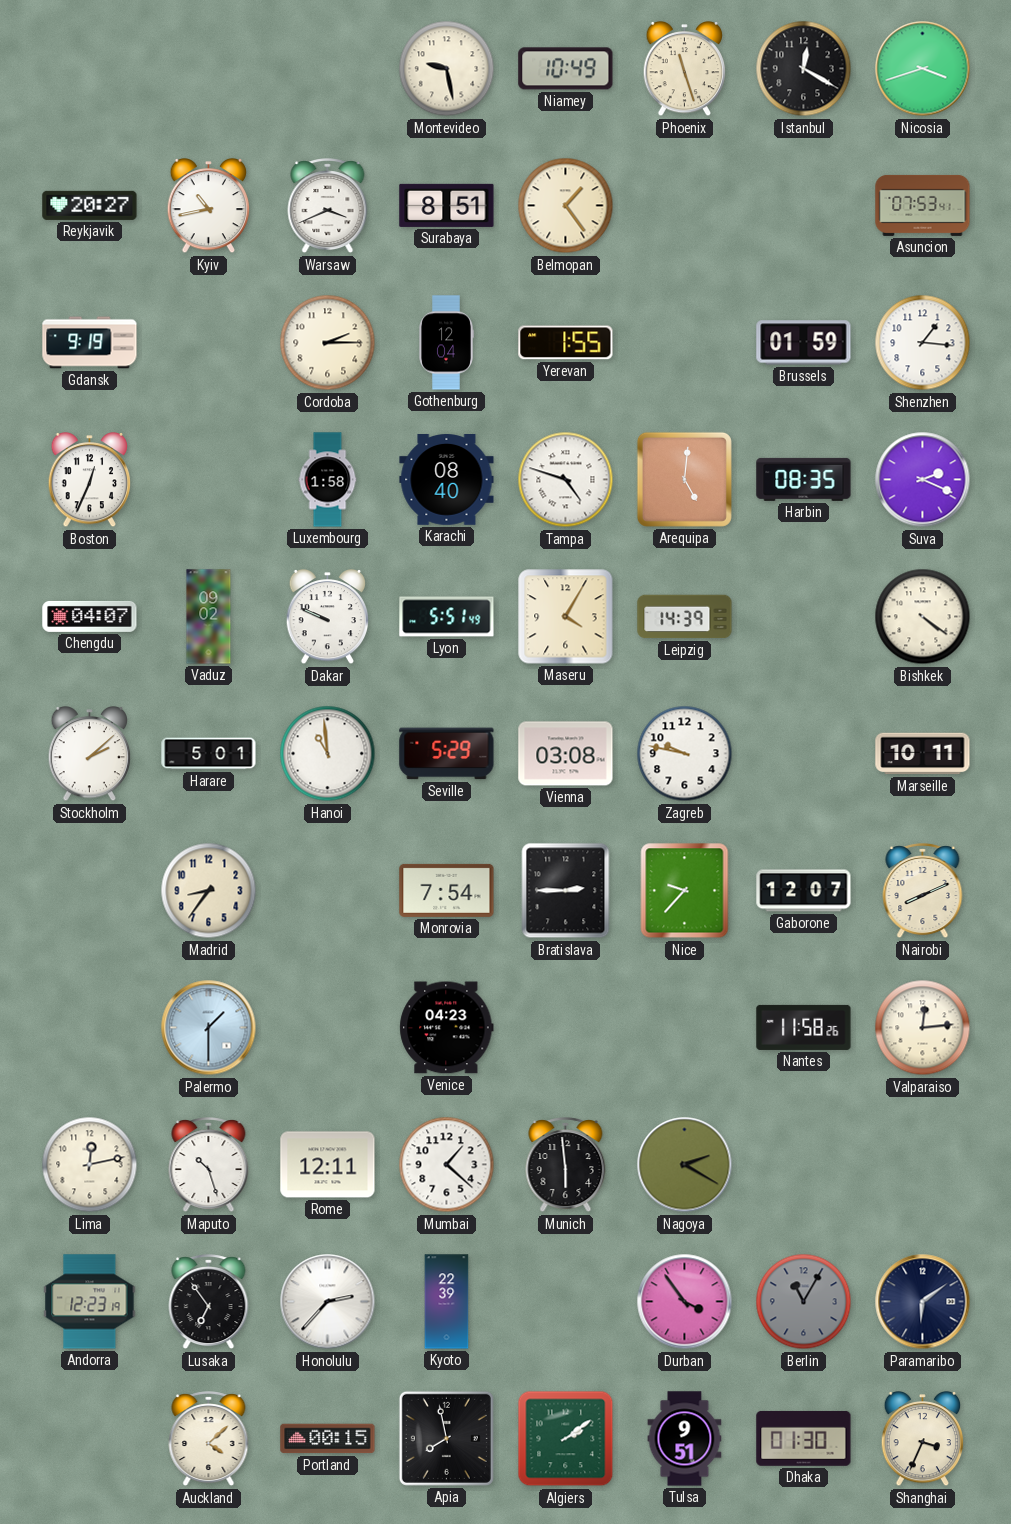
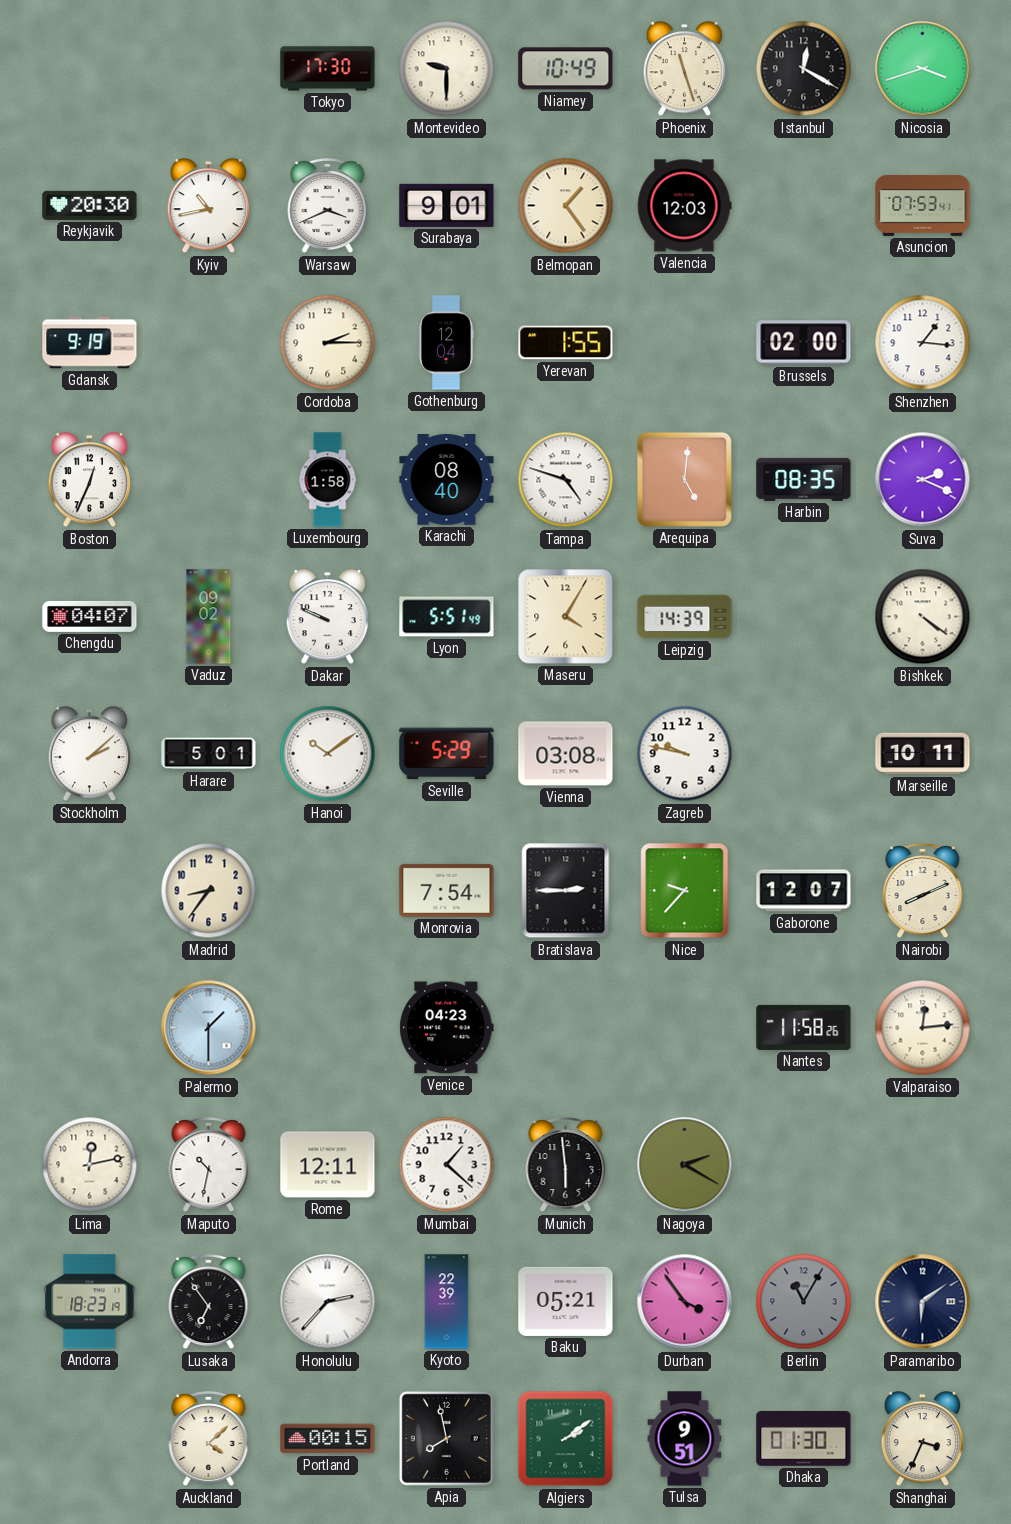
Tokyo: none -> 17:30 (328, 69)
Montevideo: 9:28 -> 9:30 (447, 69)
Reykjavik: 20:27 -> 20:30 (90, 205)
Surabaya: 8:51 -> 9:01 (447, 205)
Valencia: none -> 12:03 (684, 206)
Brussels: 01:59 -> 02:00 (804, 343)
Hanoi: 10:59 -> 10:09 (328, 754)
Maputo: 10:27 -> 10:32 (209, 1165)
Andorra: 12:23 -> 18:23 (90, 1302)
Baku: none -> 05:21 (566, 1301)
